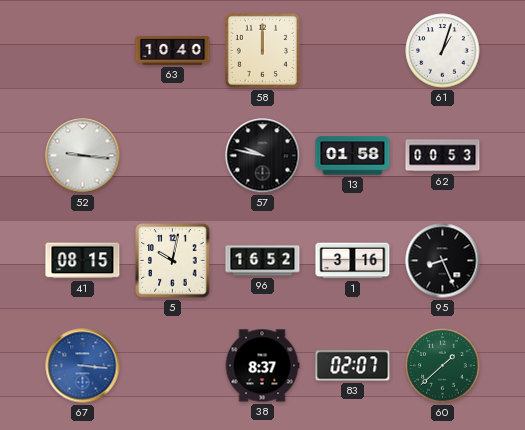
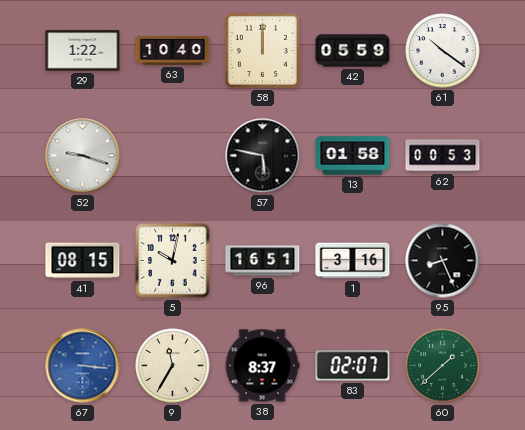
29: none -> 1:22 (83, 51)
42: none -> 05:59 (353, 51)
61: 1:03 -> 10:21 (443, 51)
52: 9:16 -> 9:18 (83, 156)
57: 9:47 -> 5:47 (263, 156)
96: 16:52 -> 16:51 (263, 261)
9: none -> 11:35 (173, 366)
